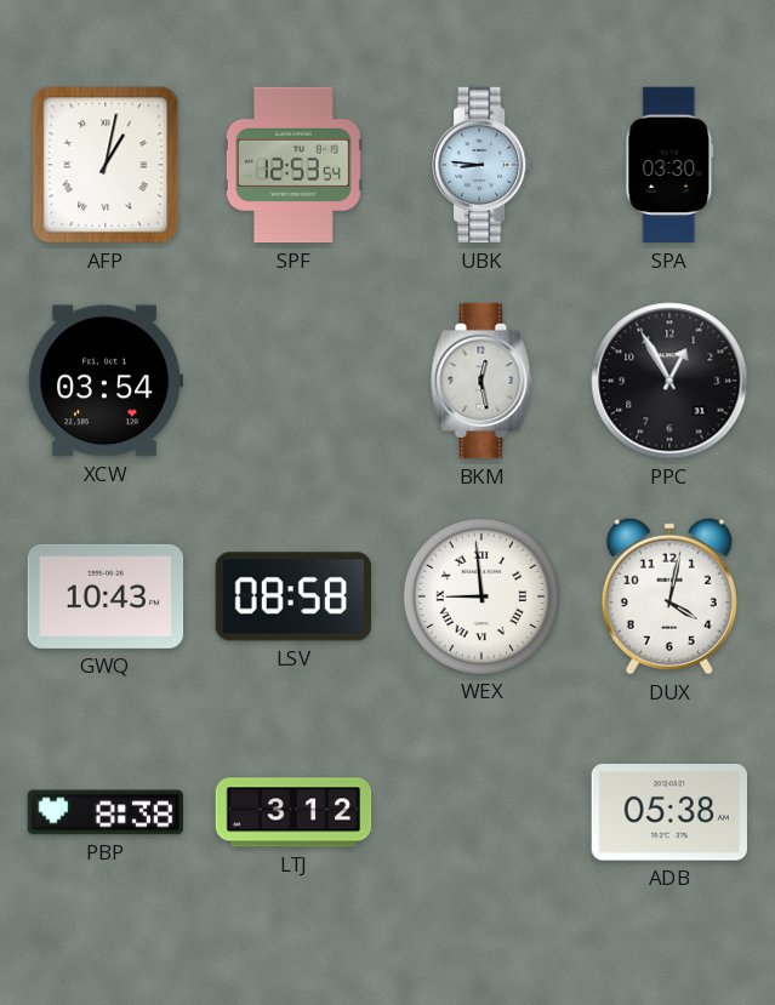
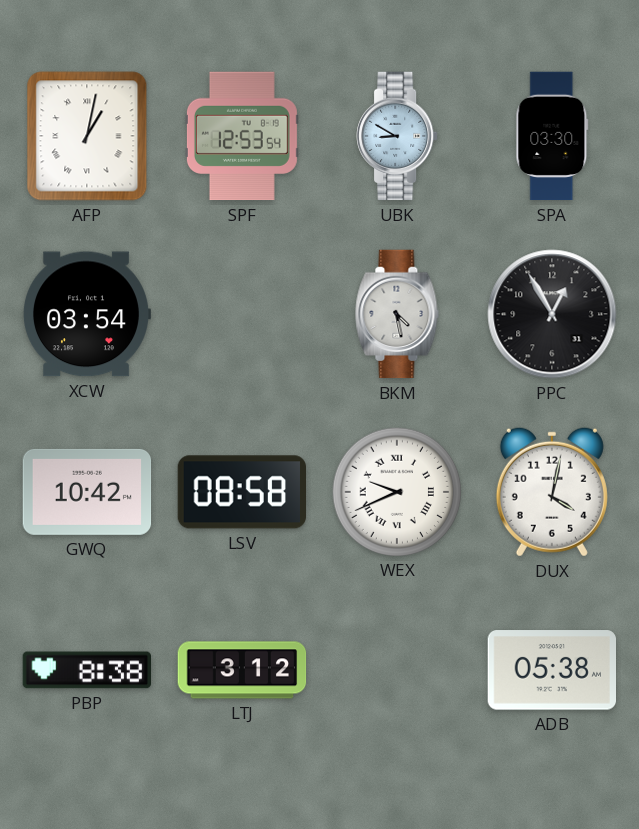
UBK: 8:46 -> 8:50 (397, 136)
BKM: 12:28 -> 4:28 (397, 314)
GWQ: 10:43 -> 10:42 (87, 492)
WEX: 8:59 -> 9:41 (397, 491)
